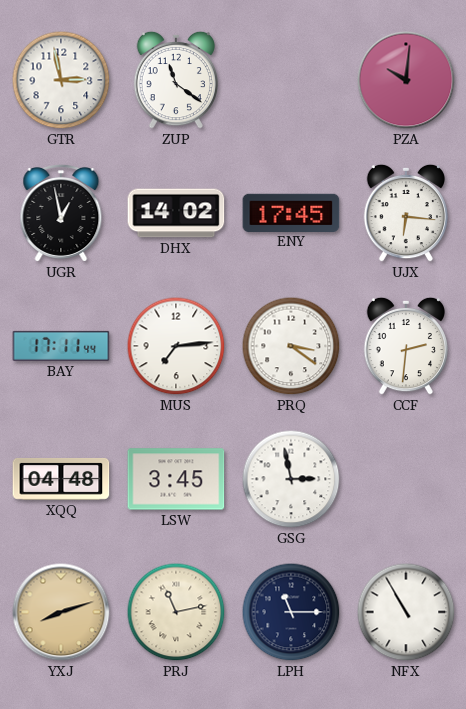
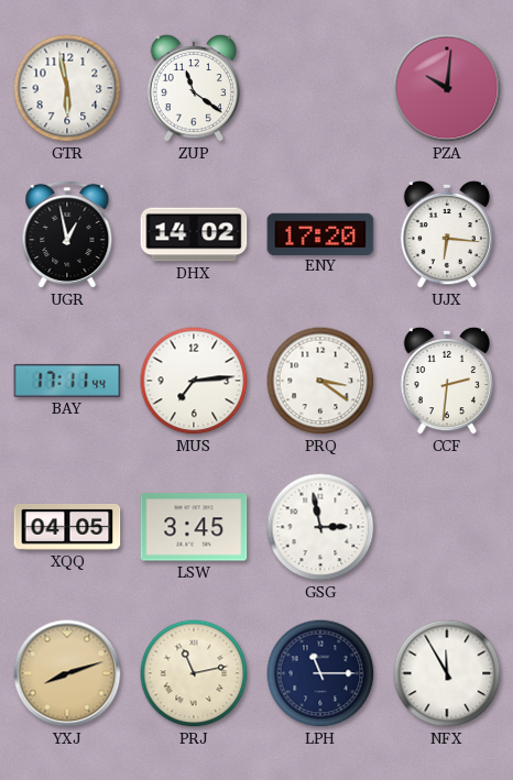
GTR: 2:58 -> 5:58 (67, 88)
ENY: 17:45 -> 17:20 (320, 233)
XQQ: 04:48 -> 04:05 (67, 528)
NFX: 10:55 -> 11:55 (447, 673)
